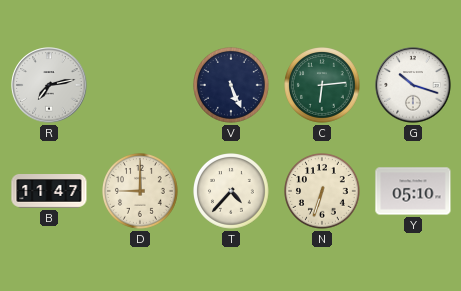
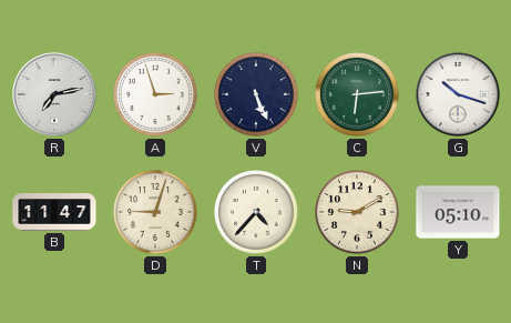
A: none -> 2:57 (156, 95)
D: 9:00 -> 9:03 (156, 213)
N: 6:33 -> 9:10 (358, 213)
